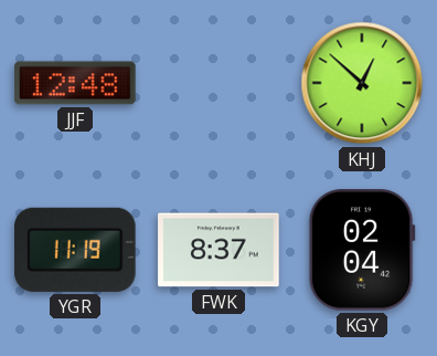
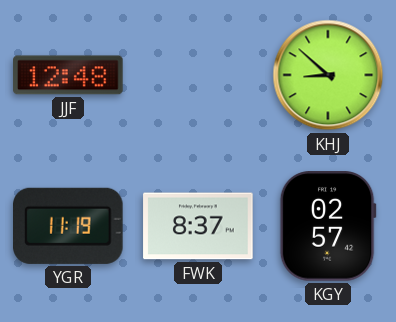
KHJ: 12:52 -> 8:52 (328, 75)
KGY: 02:04 -> 02:57 (328, 226)
